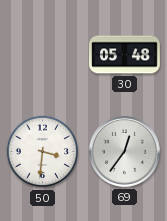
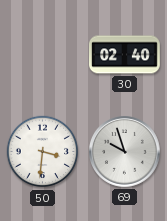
30: 05:48 -> 02:40 (125, 55)
69: 12:36 -> 9:57 (125, 152)
